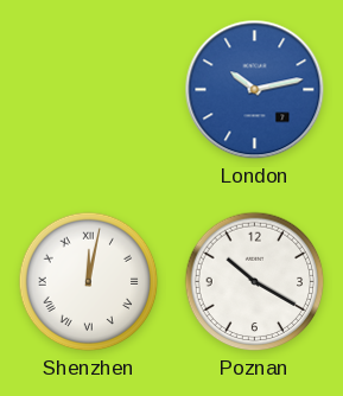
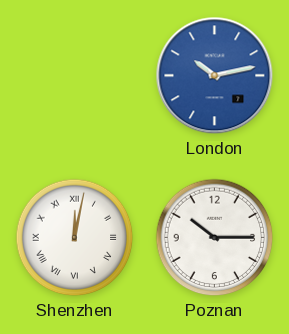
Poznan: 10:20 -> 10:15 (215, 238)
